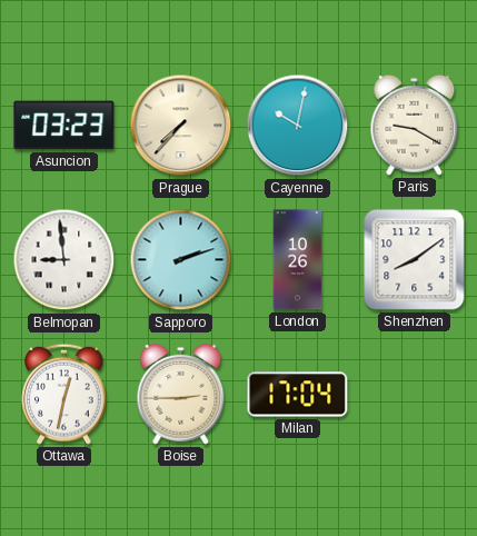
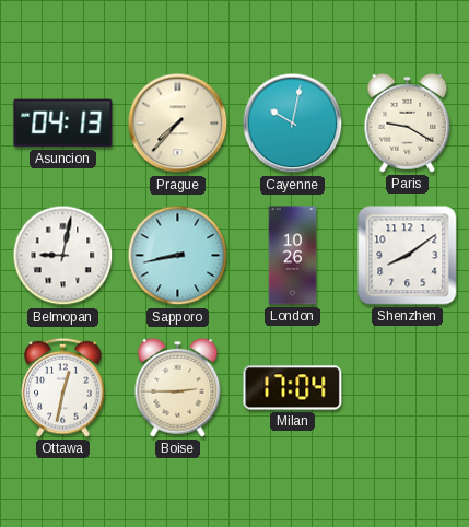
Asuncion: 03:23 -> 04:13 (63, 124)
Belmopan: 8:59 -> 9:02 (63, 256)
Sapporo: 2:12 -> 8:43 (178, 256)
